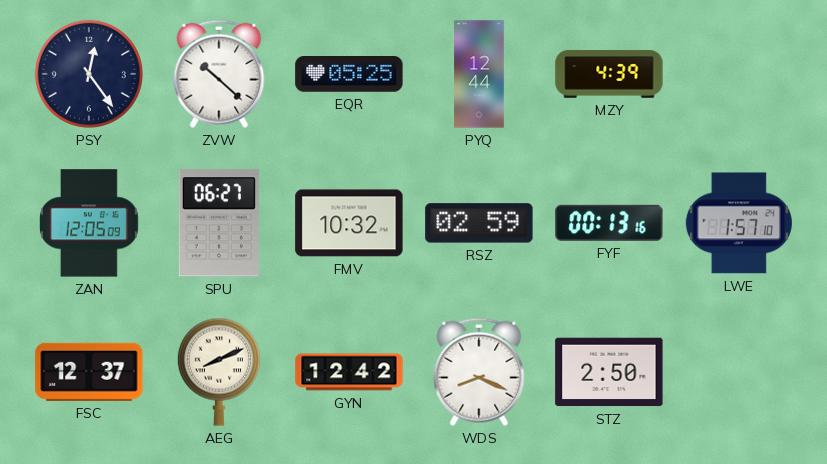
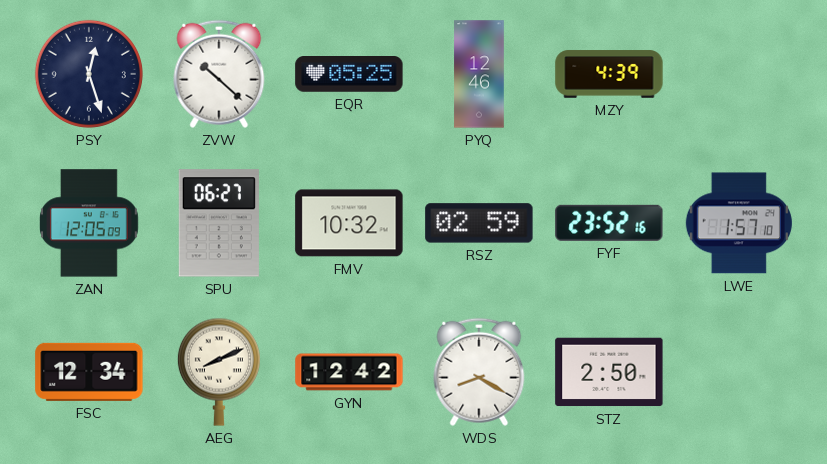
PSY: 12:24 -> 12:27 (89, 74)
PYQ: 12:44 -> 12:46 (479, 74)
FYF: 00:13 -> 23:52 (609, 223)
FSC: 12:37 -> 12:34 (89, 372)
WDS: 8:19 -> 8:20 (479, 372)
